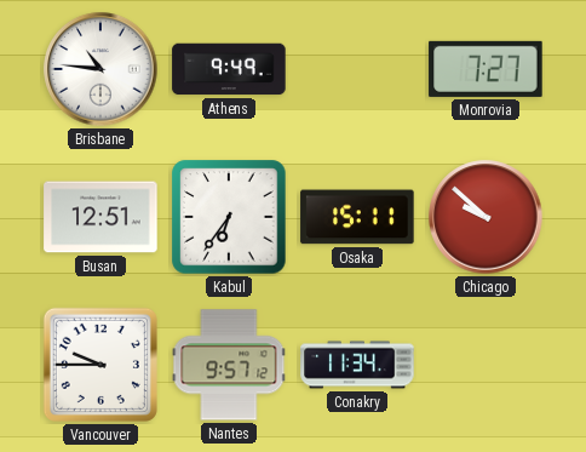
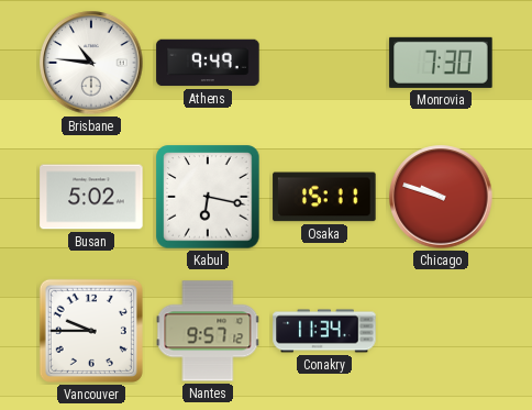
Monrovia: 7:27 -> 7:30 (441, 63)
Busan: 12:51 -> 5:02 (91, 197)
Kabul: 6:36 -> 6:17 (208, 197)
Chicago: 9:52 -> 9:48 (441, 197)
